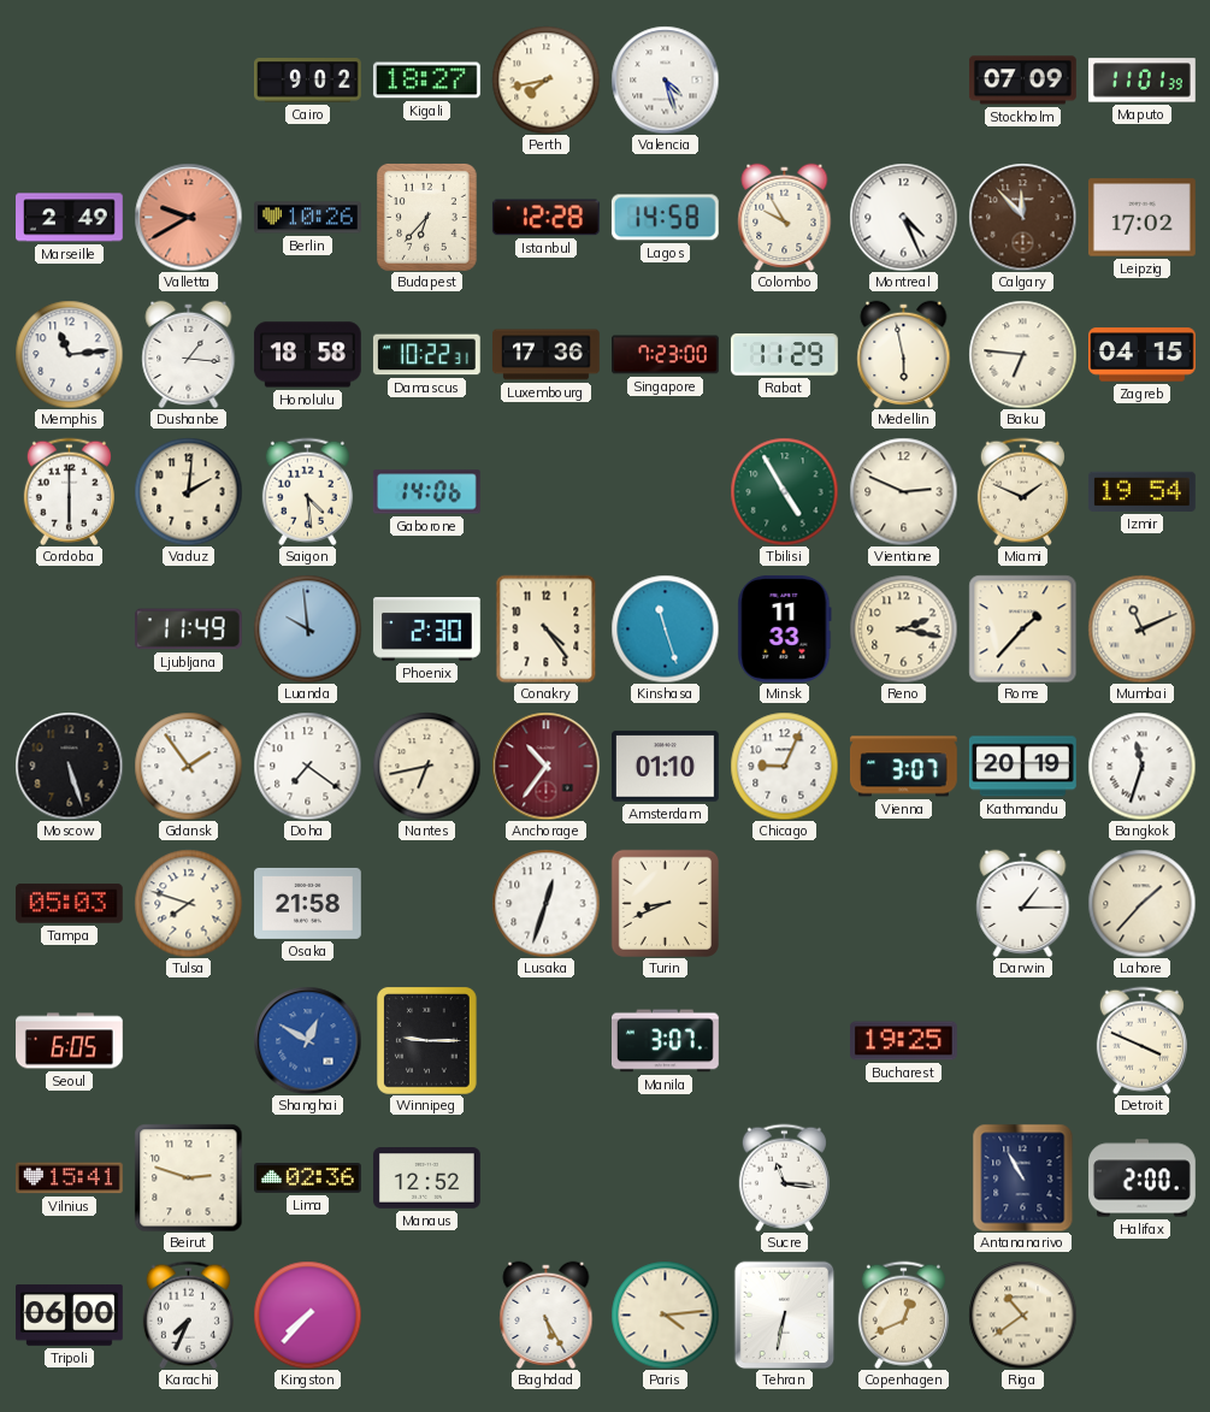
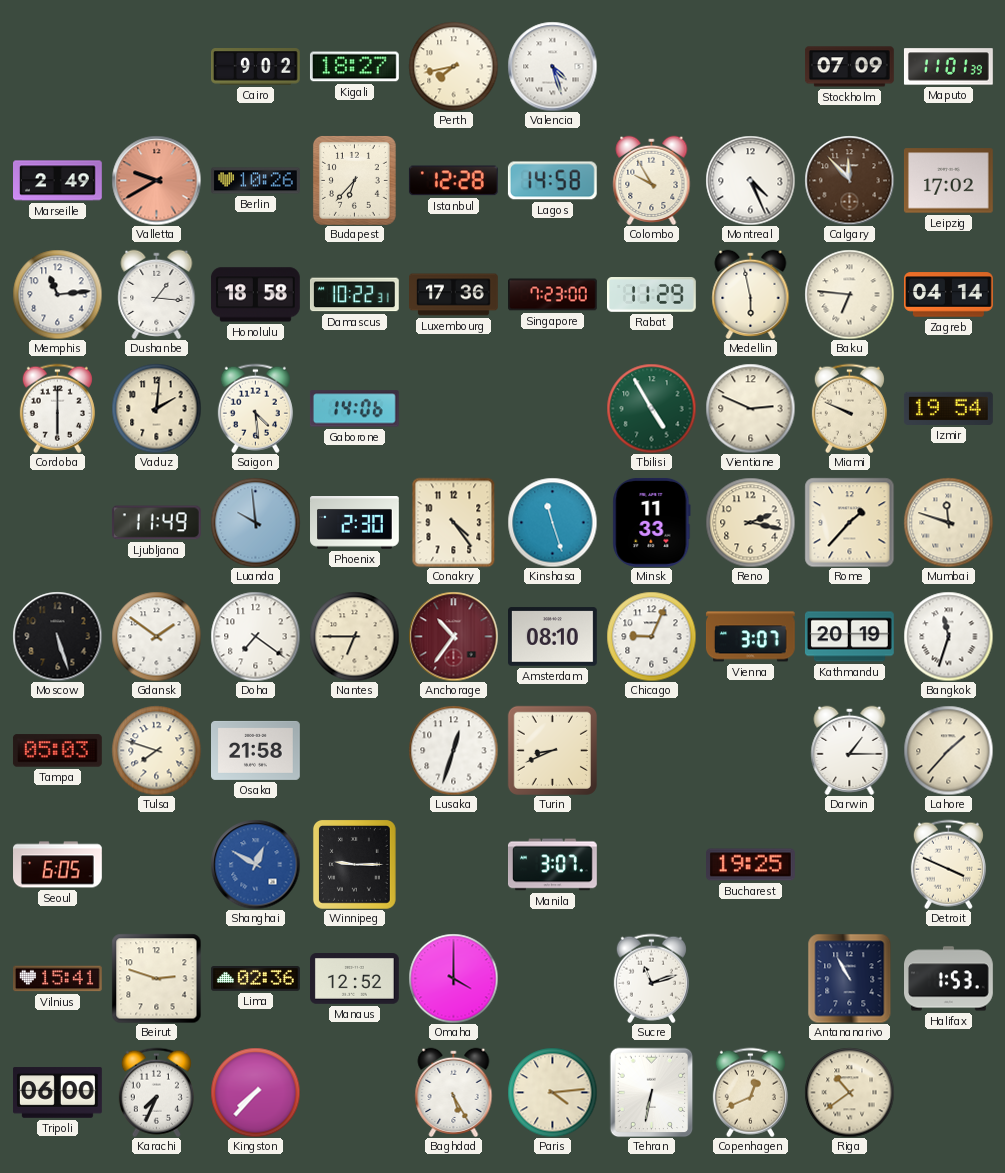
Zagreb: 04:15 -> 04:14 (949, 295)
Miami: 1:49 -> 9:49 (849, 408)
Mumbai: 11:11 -> 11:48 (948, 522)
Gdansk: 1:54 -> 1:51 (156, 636)
Nantes: 6:43 -> 6:45 (354, 636)
Amsterdam: 01:10 -> 08:10 (553, 637)
Omaha: none -> 4:00 (453, 978)
Sucre: 11:16 -> 11:12 (651, 978)
Halifax: 2:00 -> 1:53 (949, 979)
